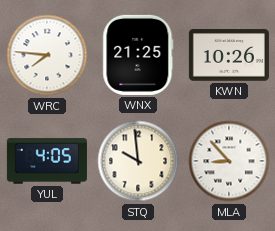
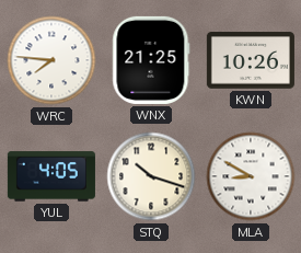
STQ: 9:59 -> 10:18 (151, 176)
MLA: 8:53 -> 8:50 (251, 176)
